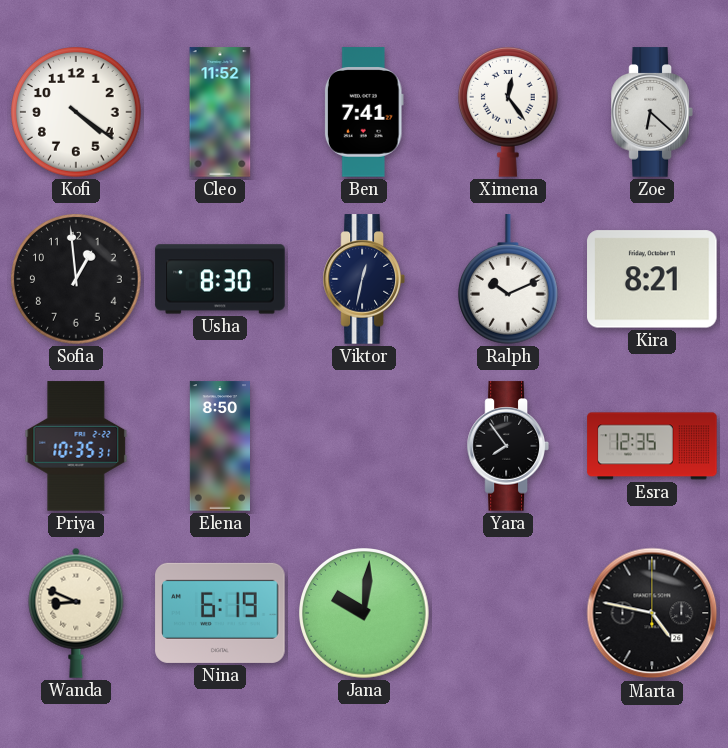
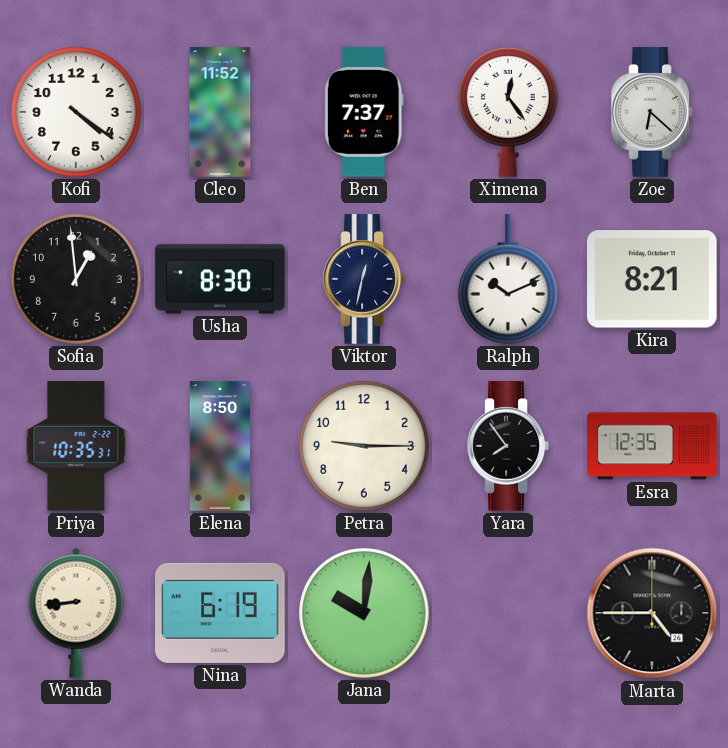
Ben: 7:41 -> 7:37 (364, 112)
Petra: none -> 9:15 (364, 446)
Wanda: 8:49 -> 8:44 (76, 613)
Marta: 4:47 -> 4:45 (652, 613)
